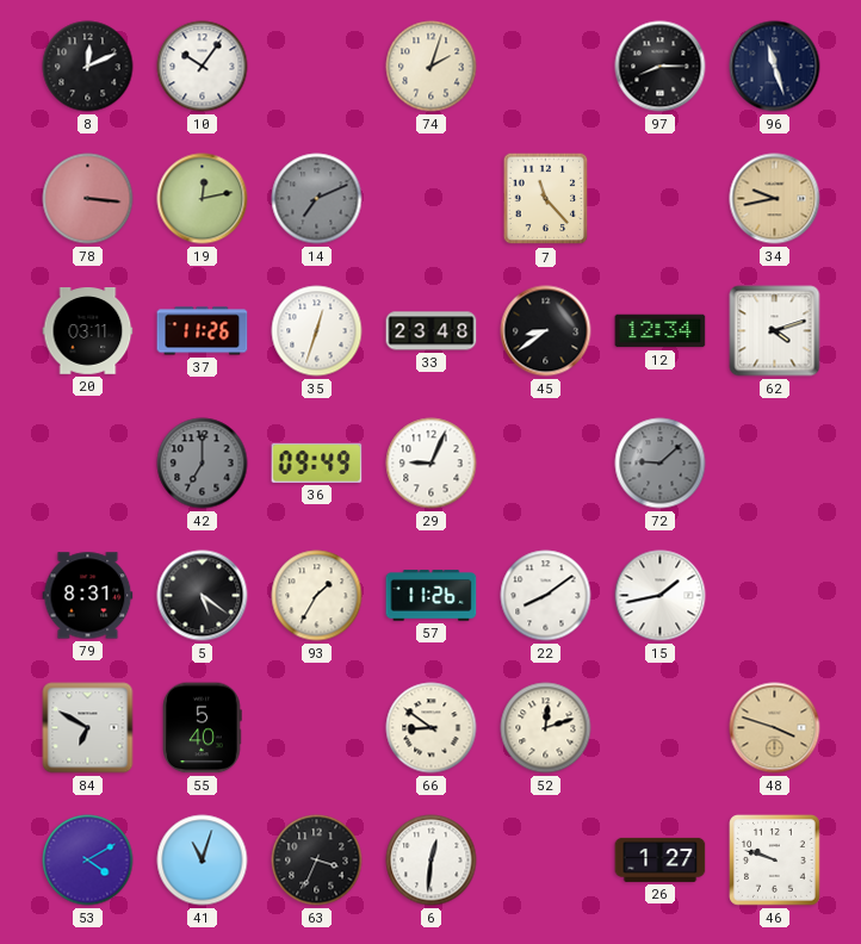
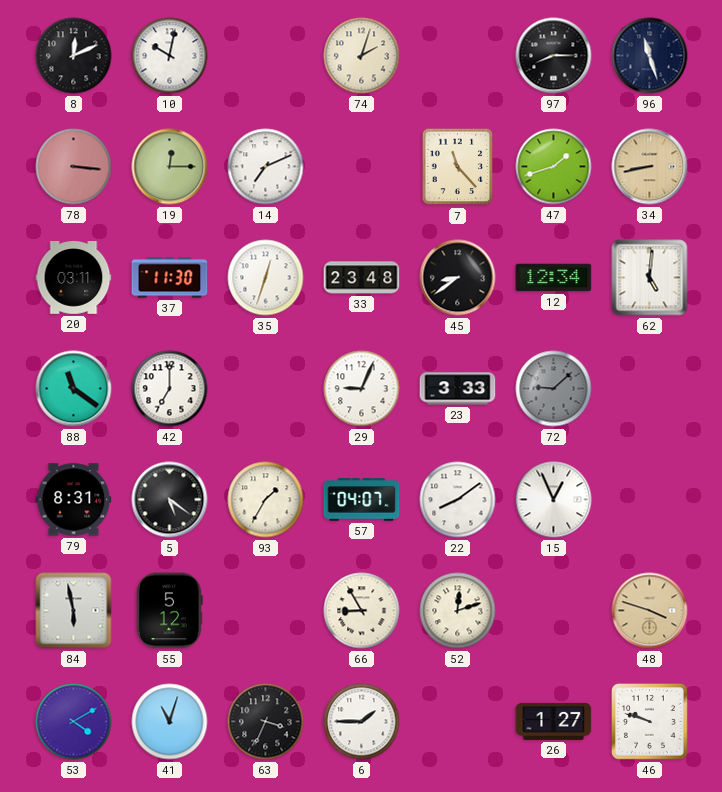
10: 10:06 -> 10:02 (170, 56)
19: 12:13 -> 12:15 (170, 167)
14 dial: grey -> white (266, 167)
47: none -> 1:42 (554, 167)
34: 9:43 -> 8:43 (650, 167)
37: 11:26 -> 11:30 (170, 278)
62: 4:12 -> 5:01 (650, 278)
88: none -> 11:21 (74, 389)
42 dial: grey -> white (170, 389)
36: 09:49 -> none (317, 462)
23: none -> 3:33 (458, 389)
57: 11:26 -> 04:07 (362, 500)
15: 1:43 -> 12:56 (554, 500)
84: 6:50 -> 5:58 (74, 611)
55: 5:40 -> 5:12 (170, 611)
66: 8:51 -> 8:55 (362, 611)
6: 12:31 -> 1:45 (362, 722)
